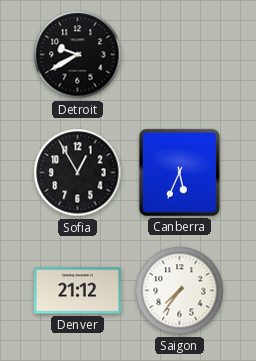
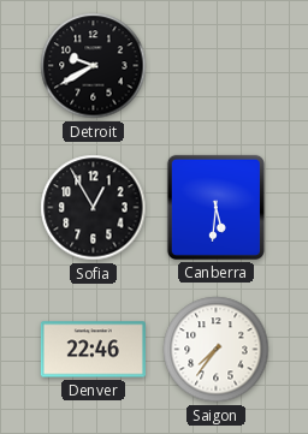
Canberra: 5:34 -> 5:31 (215, 207)
Denver: 21:12 -> 22:46 (93, 350)
